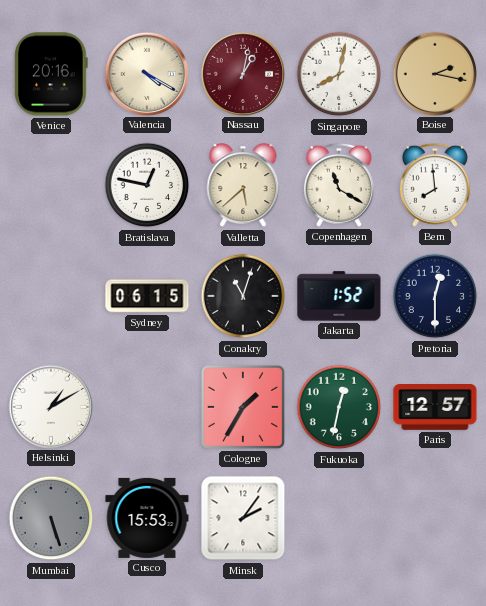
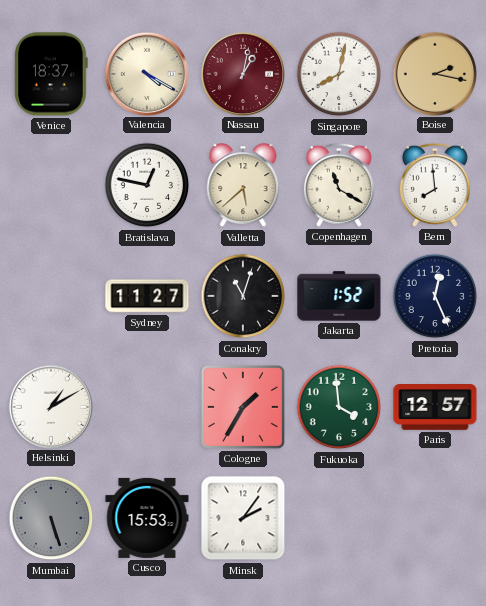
Venice: 20:16 -> 18:37 (51, 74)
Sydney: 06:15 -> 11:27 (147, 296)
Pretoria: 12:30 -> 12:26 (435, 296)
Fukuoka: 12:32 -> 3:59 (339, 407)
